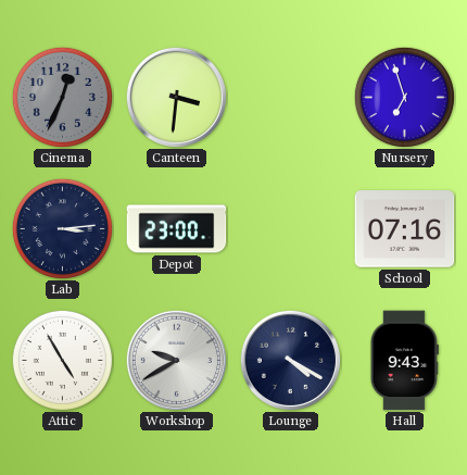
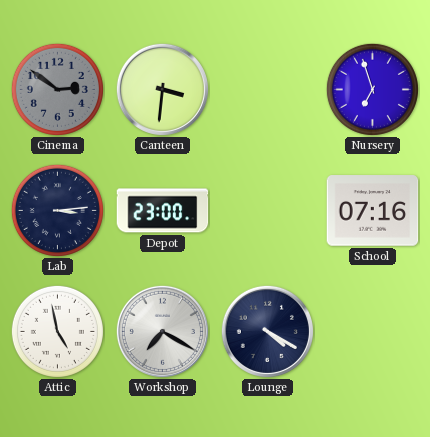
Cinema: 12:34 -> 2:51 (57, 89)
Attic: 4:55 -> 4:58 (57, 331)
Workshop: 9:40 -> 7:20 (162, 331)
Hall: 9:43 -> none (404, 361)
